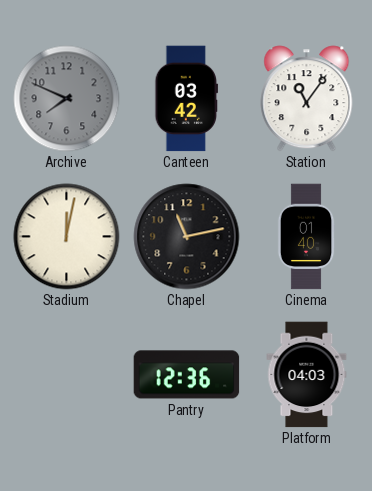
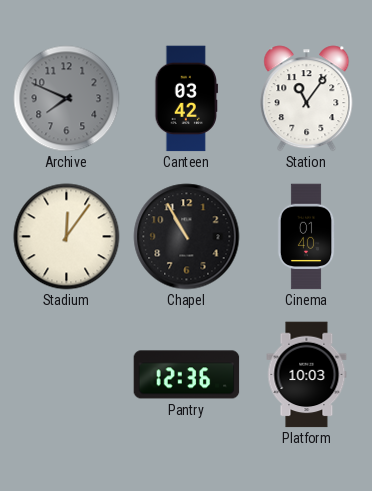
Stadium: 12:02 -> 12:06 (67, 237)
Chapel: 11:13 -> 10:55 (187, 237)
Platform: 04:03 -> 10:03 (307, 375)
